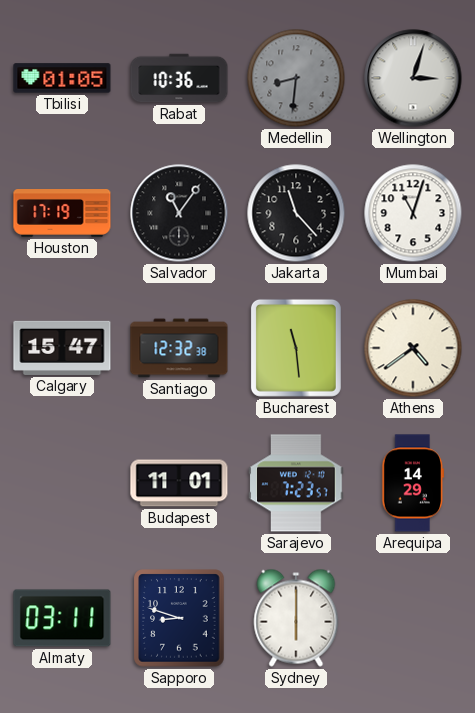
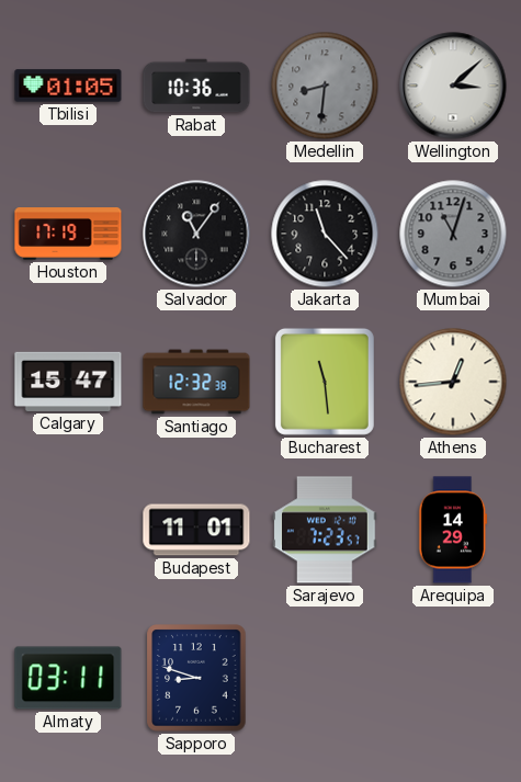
Wellington: 3:03 -> 3:08 (453, 86)
Mumbai dial: white -> grey (453, 234)
Athens: 4:39 -> 12:44 (453, 382)
Sydney: 6:00 -> none (296, 618)
